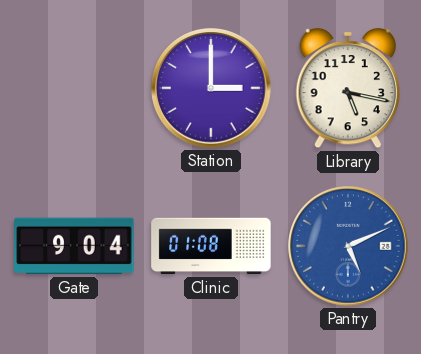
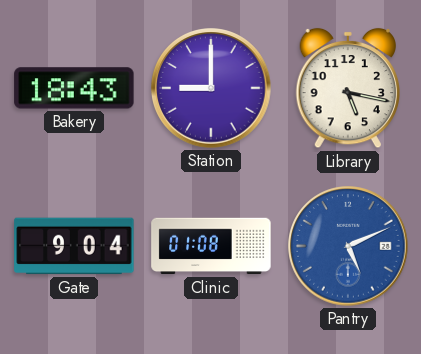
Bakery: none -> 18:43 (74, 88)
Station: 3:00 -> 9:00 (211, 88)
